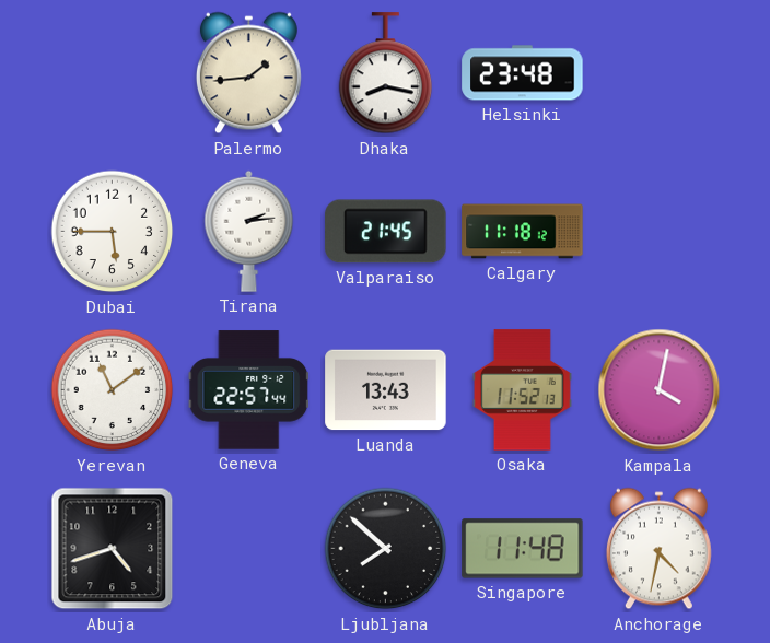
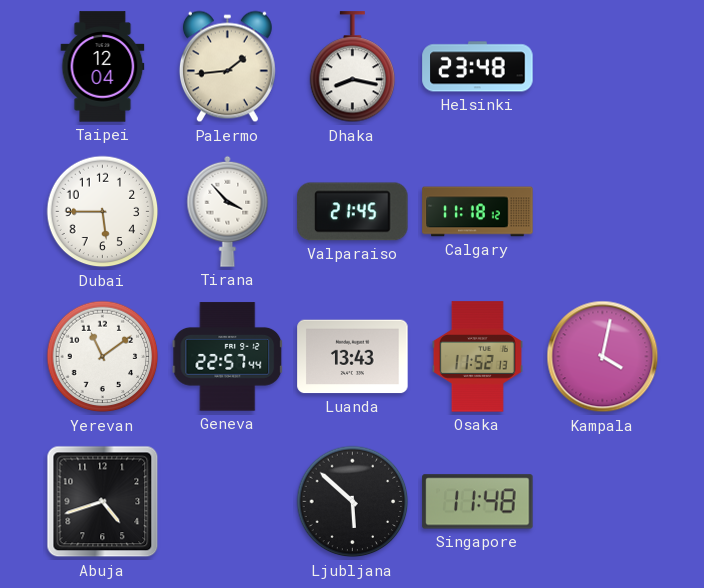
Taipei: none -> 12:04 (103, 67)
Tirana: 2:14 -> 3:53 (228, 211)
Ljubljana: 7:52 -> 5:52 (353, 502)
Anchorage: 4:32 -> none (658, 549)
